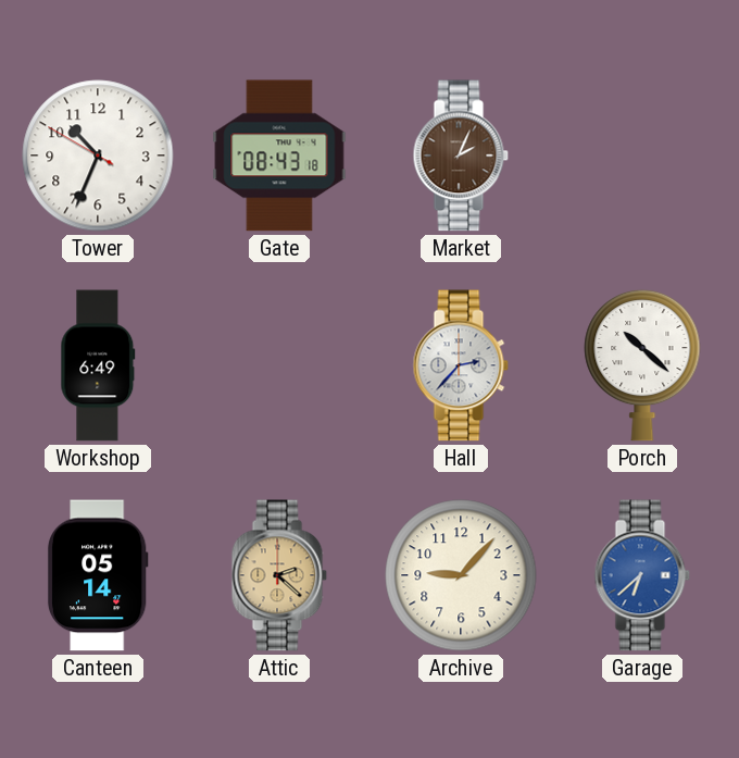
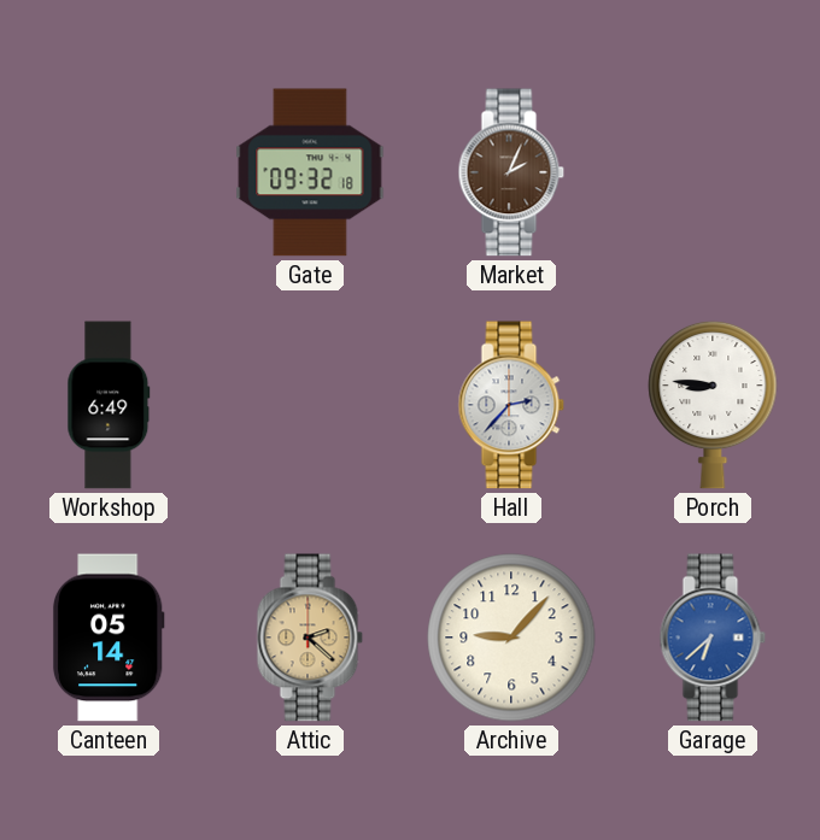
Tower: 10:33 -> none (98, 156)
Gate: 08:43 -> 09:32 (310, 172)
Porch: 10:22 -> 8:46 (713, 405)
